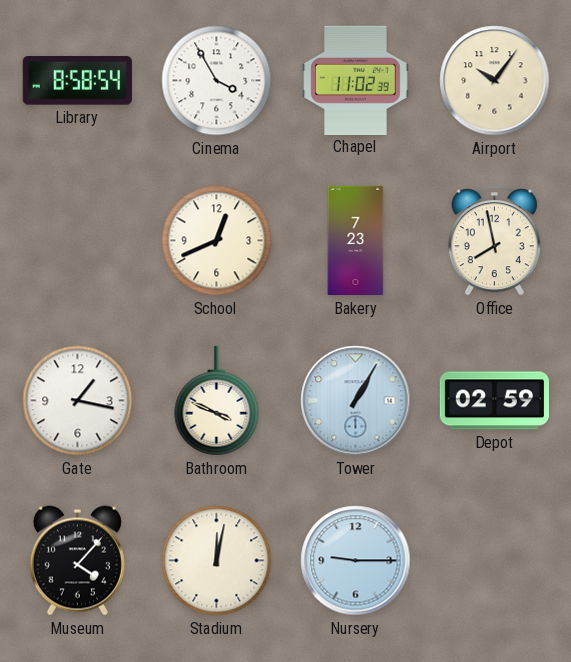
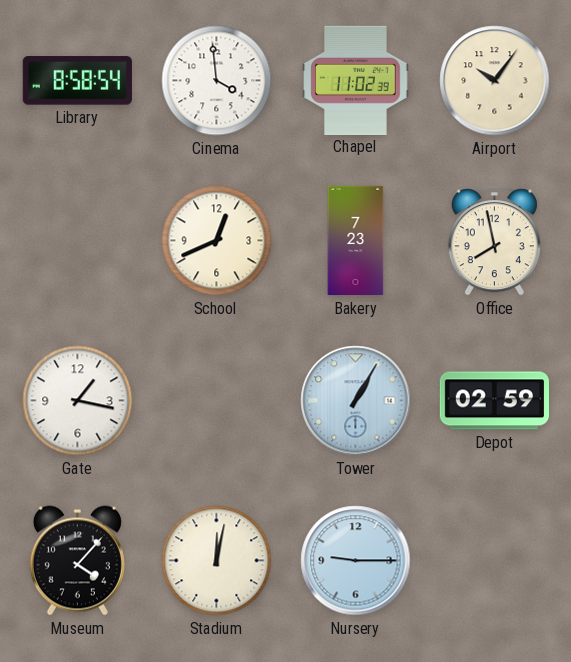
Cinema: 3:55 -> 3:59 (217, 81)
Bathroom: 3:49 -> none (217, 401)
